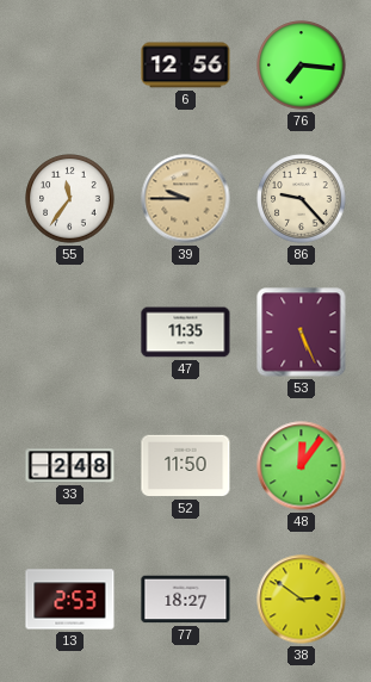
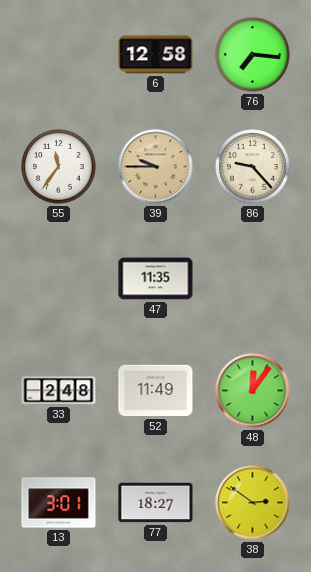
6: 12:56 -> 12:58 (156, 55)
53: 5:26 -> none (302, 333)
52: 11:50 -> 11:49 (156, 391)
13: 2:53 -> 3:01 (59, 503)
